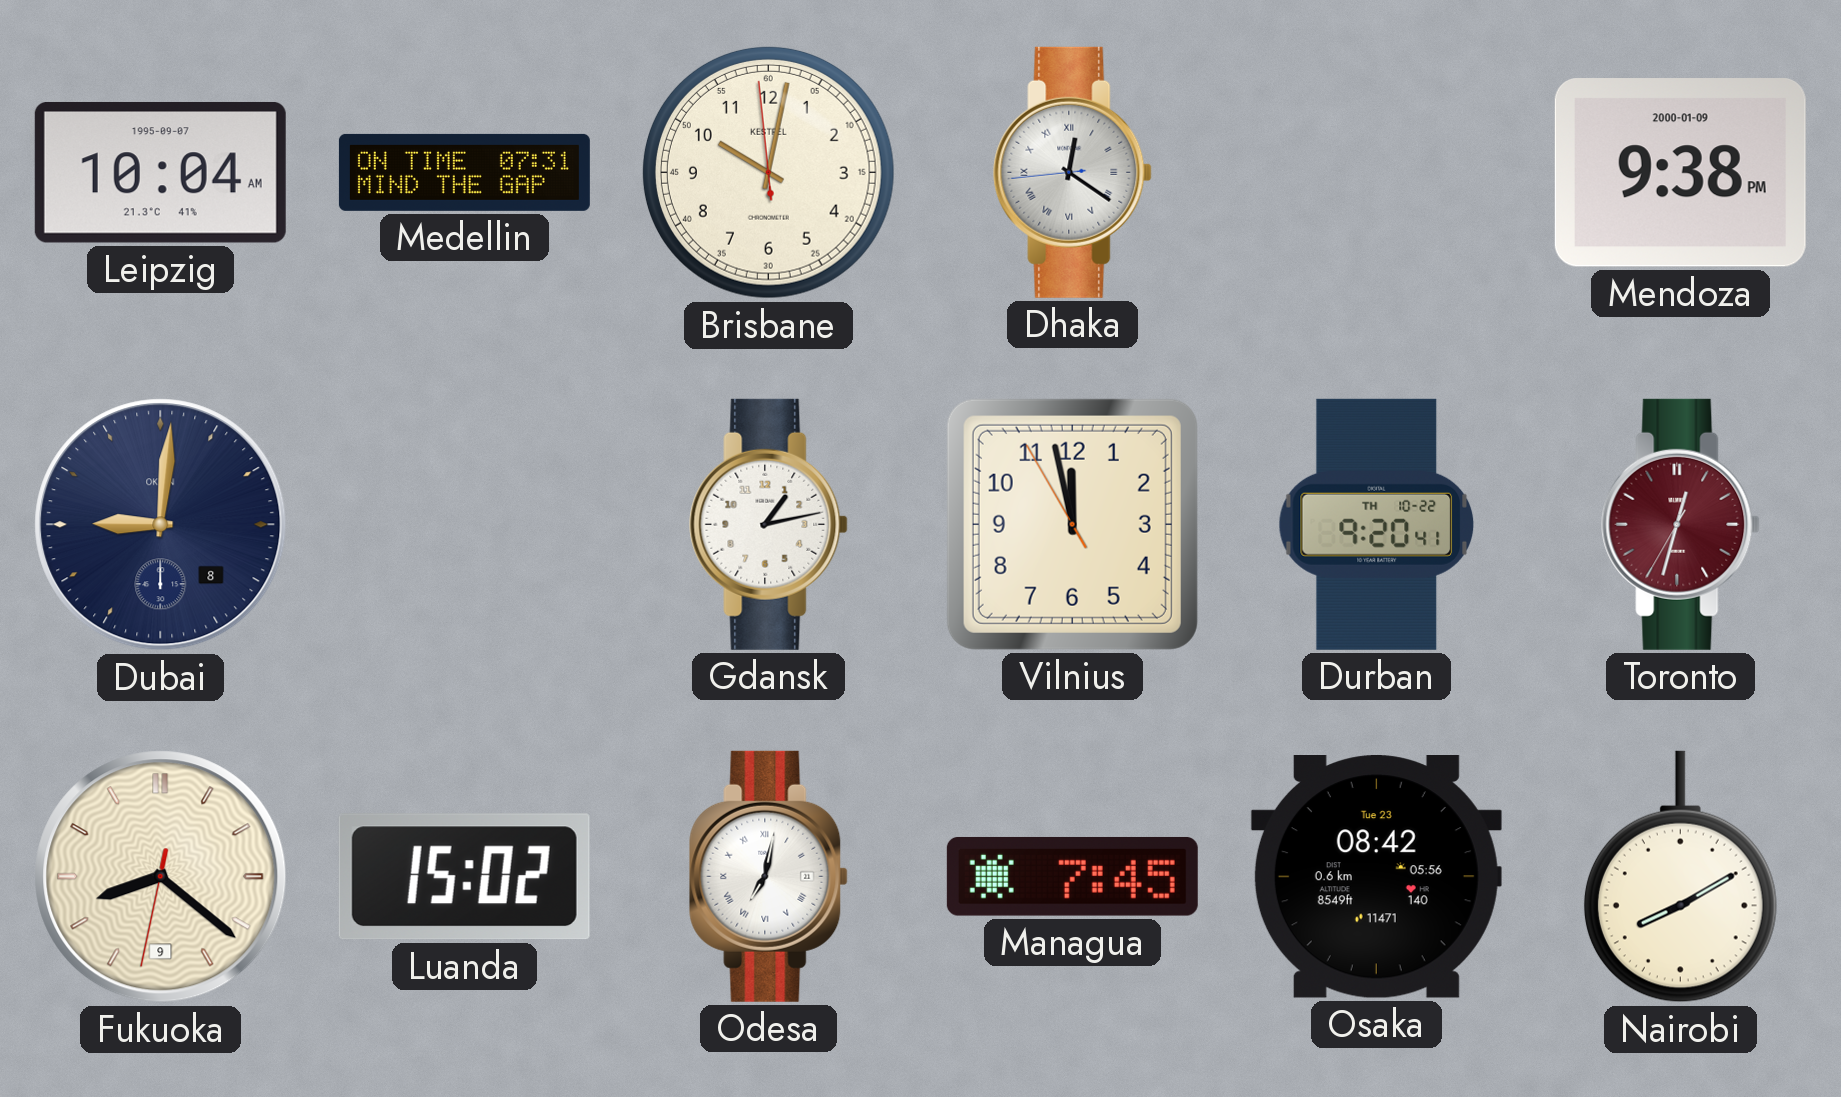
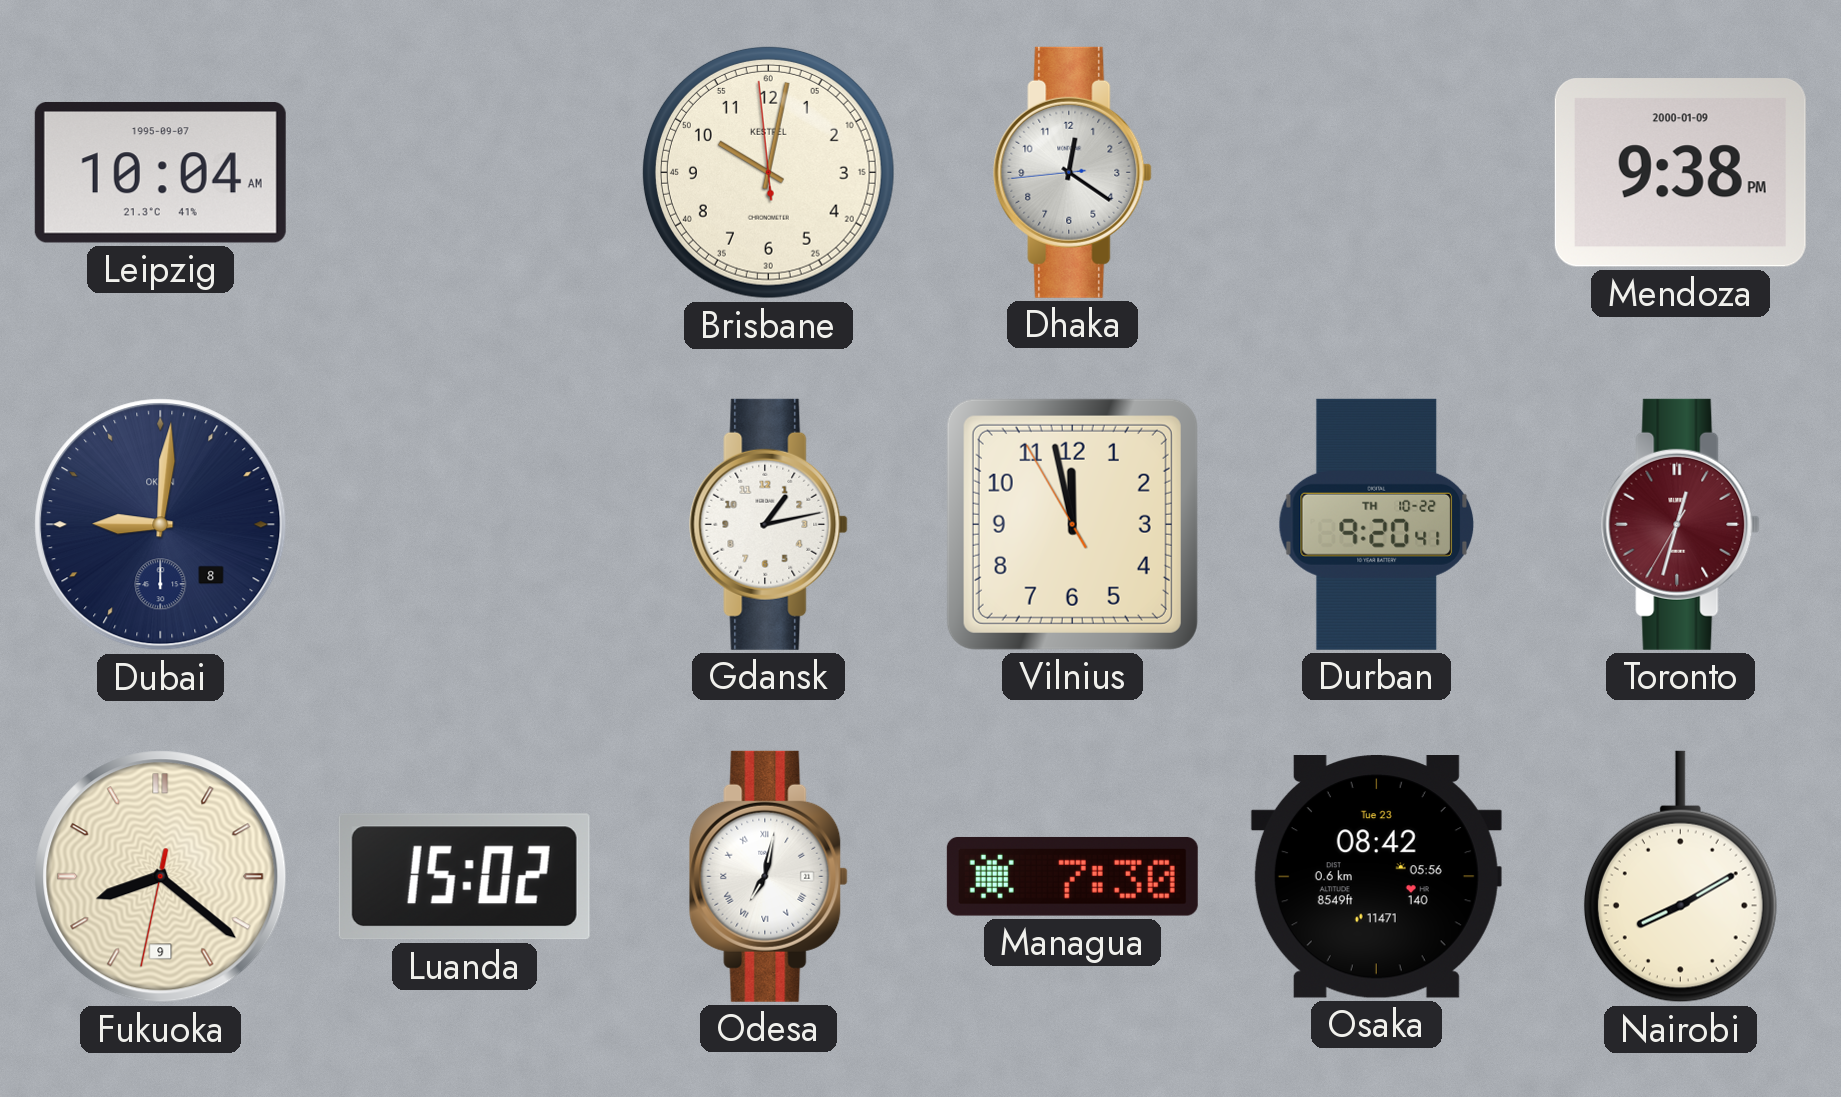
Medellin: 07:31 -> none (464, 172)
Dhaka numerals: Roman -> Arabic (1073, 172)
Managua: 7:45 -> 7:30 (1072, 876)
